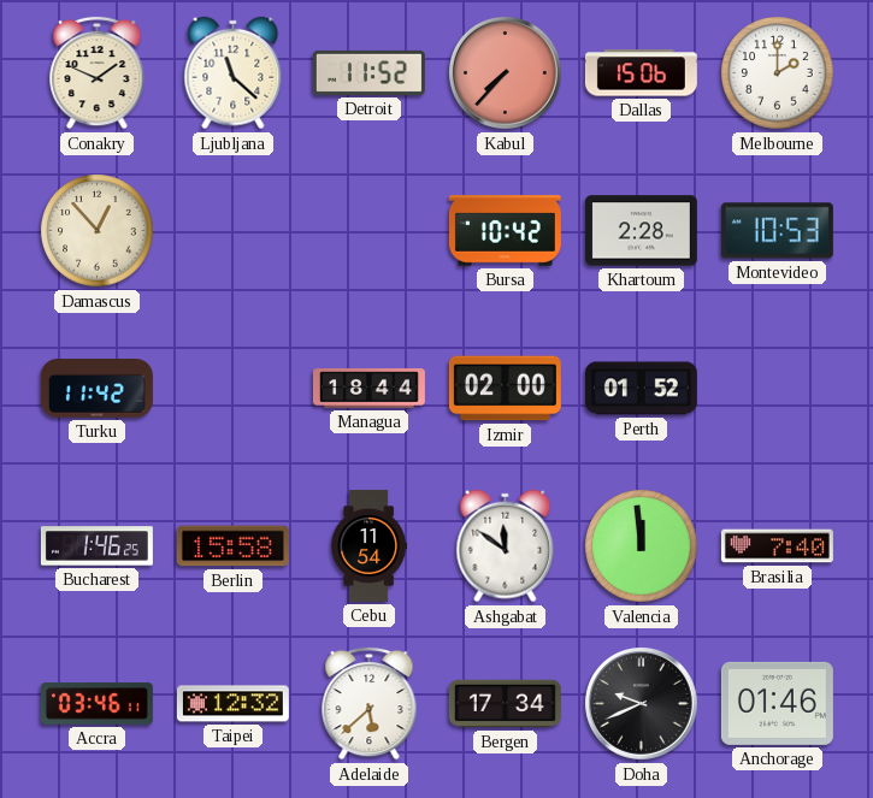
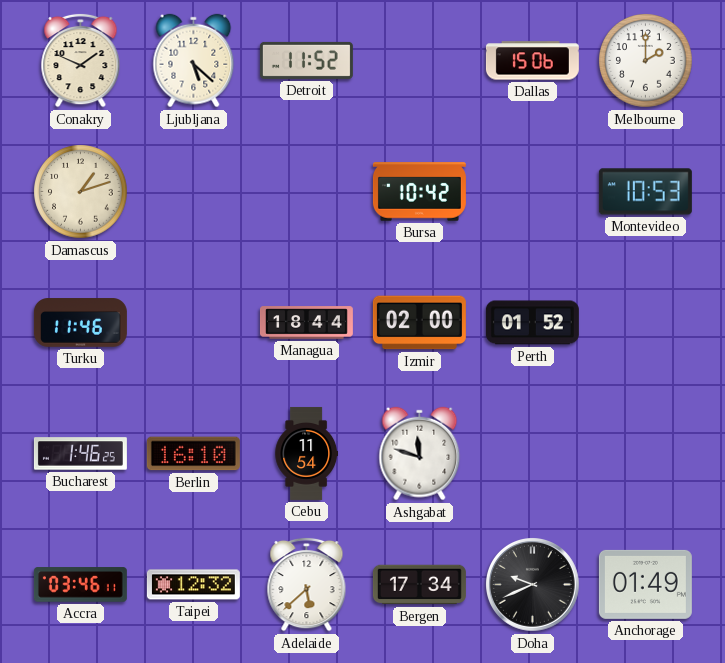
Ljubljana: 11:22 -> 5:22 (194, 61)
Kabul: 7:37 -> none (506, 73)
Damascus: 12:53 -> 1:12 (81, 192)
Khartoum: 2:28 -> none (641, 231)
Turku: 11:42 -> 11:46 (80, 323)
Berlin: 15:58 -> 16:10 (193, 454)
Ashgabat: 11:51 -> 11:48 (420, 454)
Valencia: 11:59 -> none (642, 546)
Brasilia: 7:40 -> none (777, 546)
Anchorage: 01:46 -> 01:49 (645, 584)
